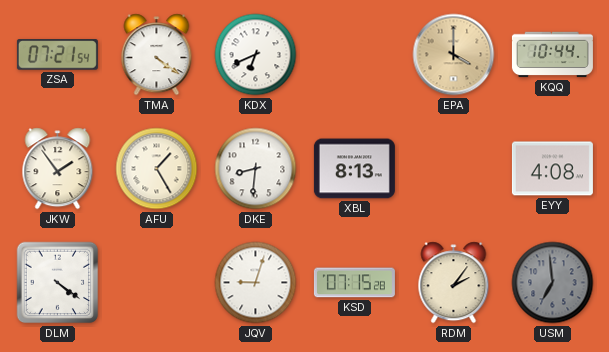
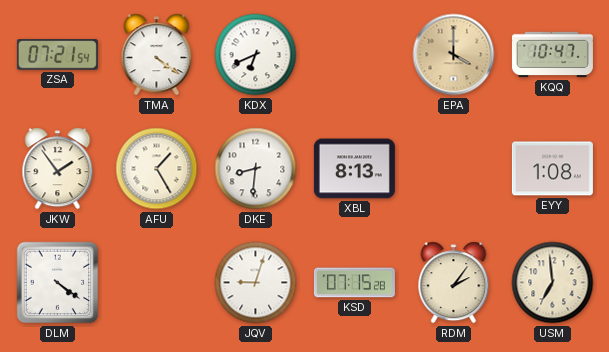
KQQ: 10:44 -> 10:47 (552, 55)
EYY: 4:08 -> 1:08 (552, 169)
USM dial: grey -> cream (553, 283)
